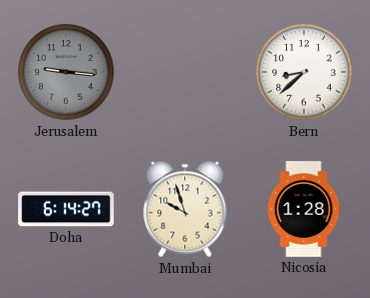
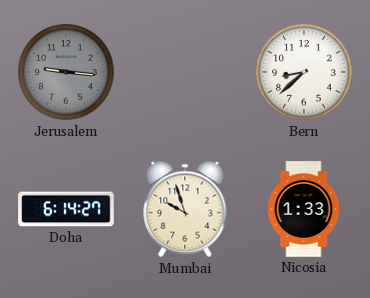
Nicosia: 1:28 -> 1:33 (304, 209)
